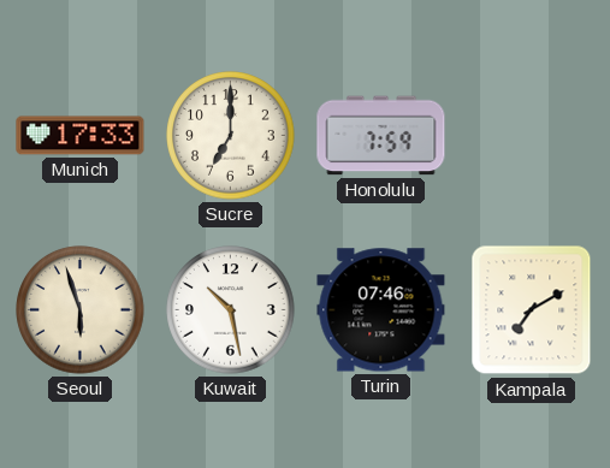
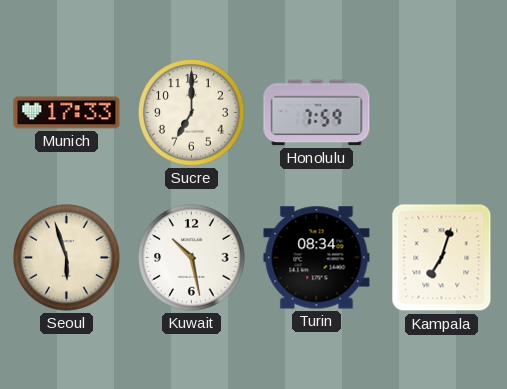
Turin: 07:46 -> 08:34 (317, 258)
Kampala: 7:10 -> 7:03 (442, 258)
